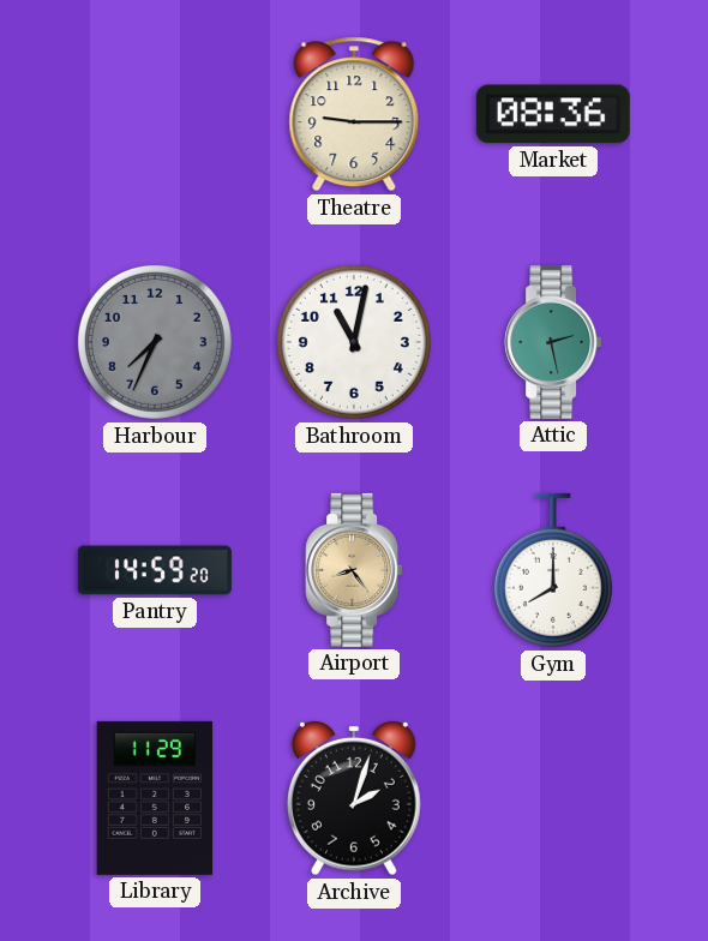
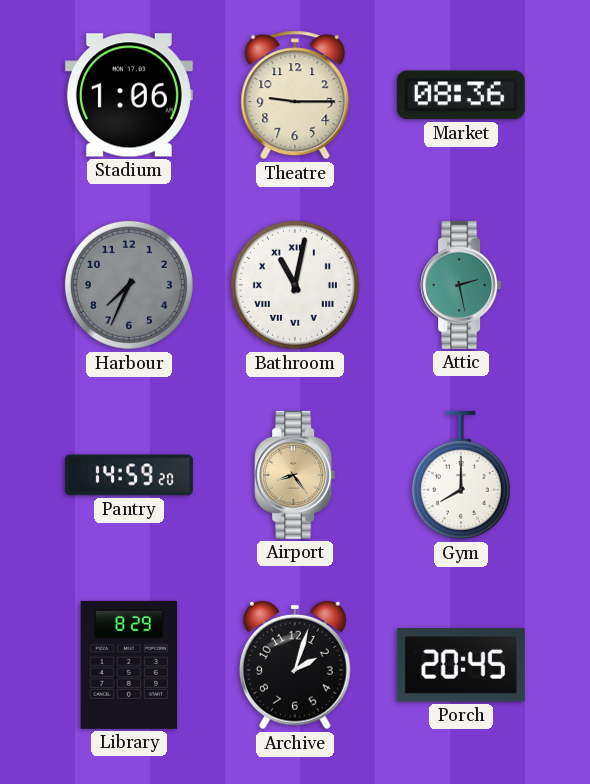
Stadium: none -> 1:06 (129, 95)
Bathroom numerals: Arabic -> Roman (295, 285)
Library: 11:29 -> 8:29 (129, 665)
Porch: none -> 20:45 (461, 665)
